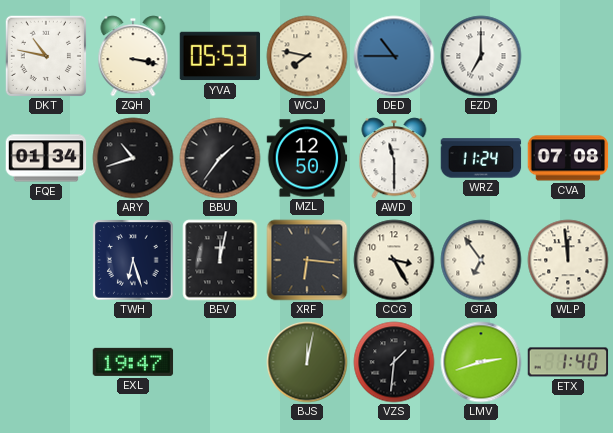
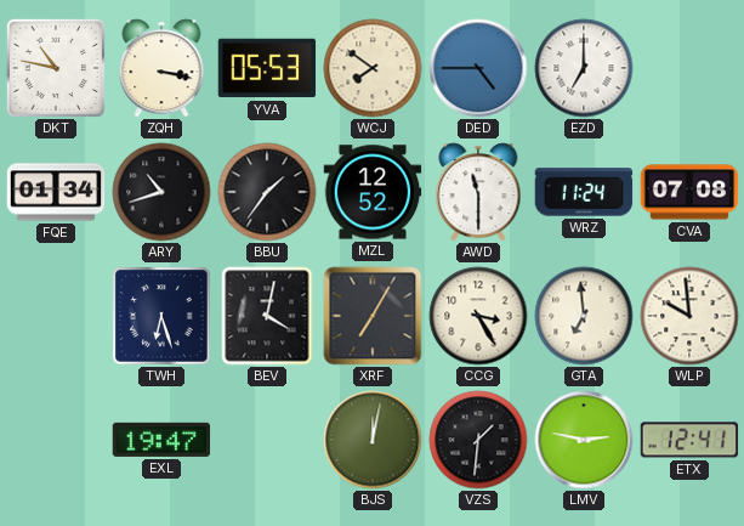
WCJ: 7:47 -> 7:51 (373, 68)
DED: 10:45 -> 4:45 (478, 68)
MZL: 12:50 -> 12:52 (373, 192)
BEV: 12:02 -> 4:02 (267, 316)
XRF: 6:16 -> 7:05 (373, 316)
GTA: 6:54 -> 6:59 (584, 316)
WLP: 11:59 -> 9:59 (689, 316)
LMV: 2:42 -> 2:47 (584, 440)
ETX: 1:40 -> 12:41 (689, 440)
